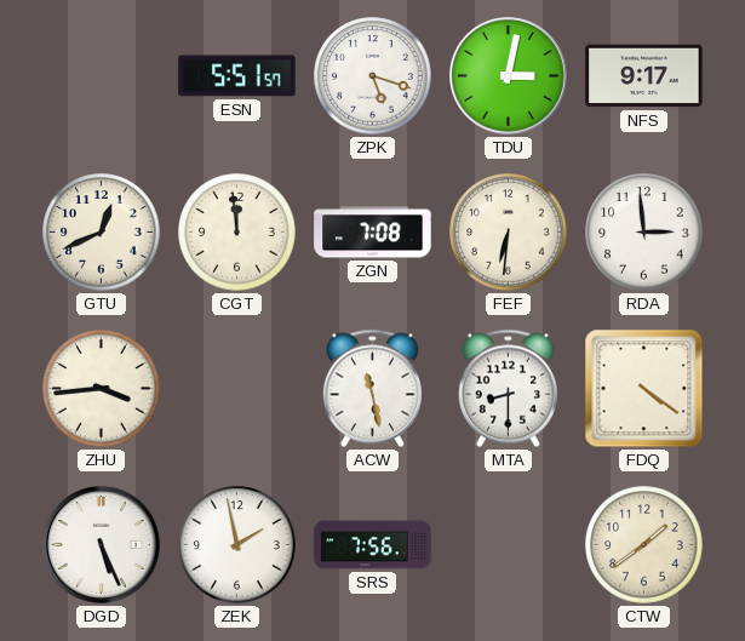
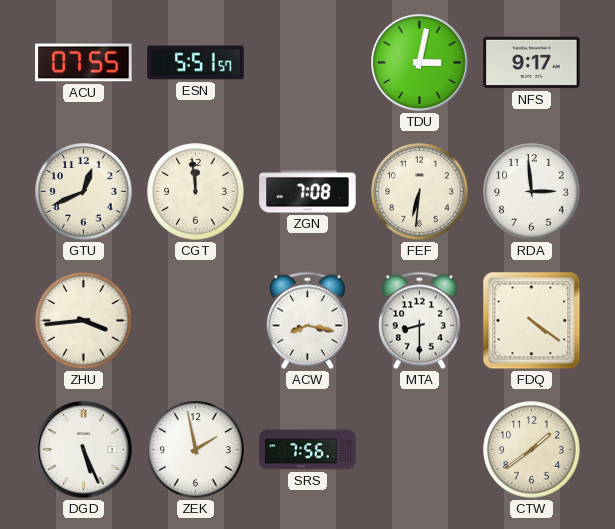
ACU: none -> 07:55 (84, 63)
ZPK: 5:18 -> none (373, 76)
ACW: 11:28 -> 8:17 (307, 321)
